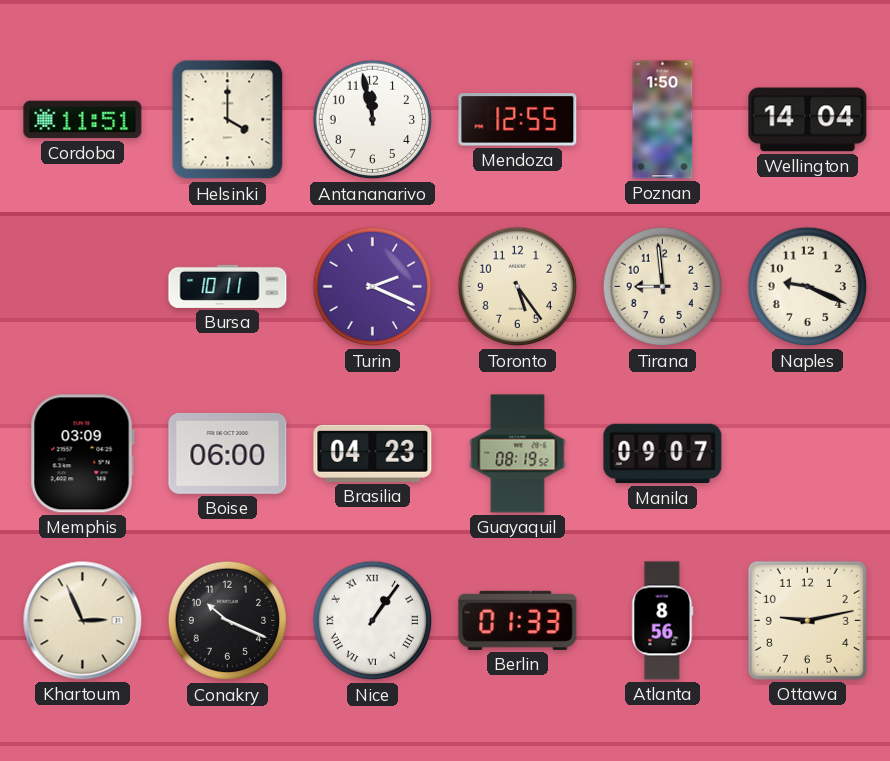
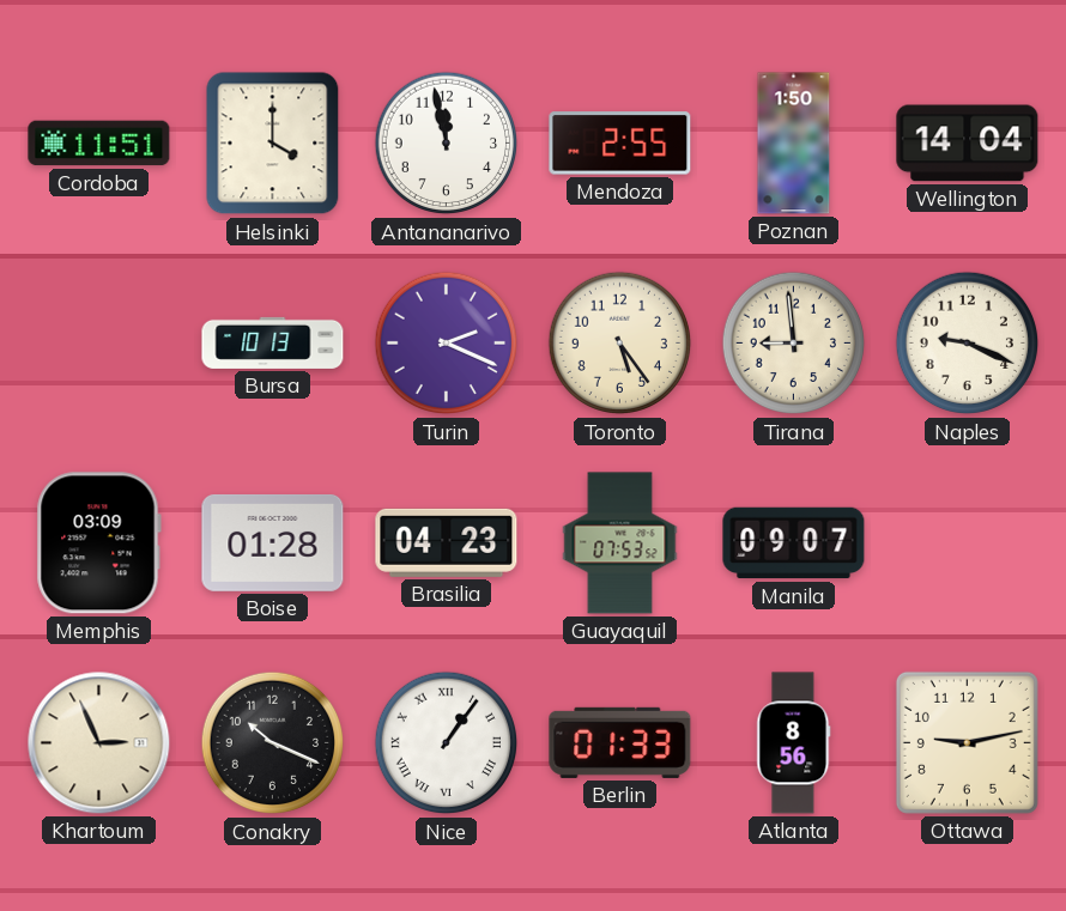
Mendoza: 12:55 -> 2:55 (620, 144)
Bursa: 10:11 -> 10:13 (273, 342)
Boise: 06:00 -> 01:28 (273, 542)
Guayaquil: 08:19 -> 07:53 (620, 543)
